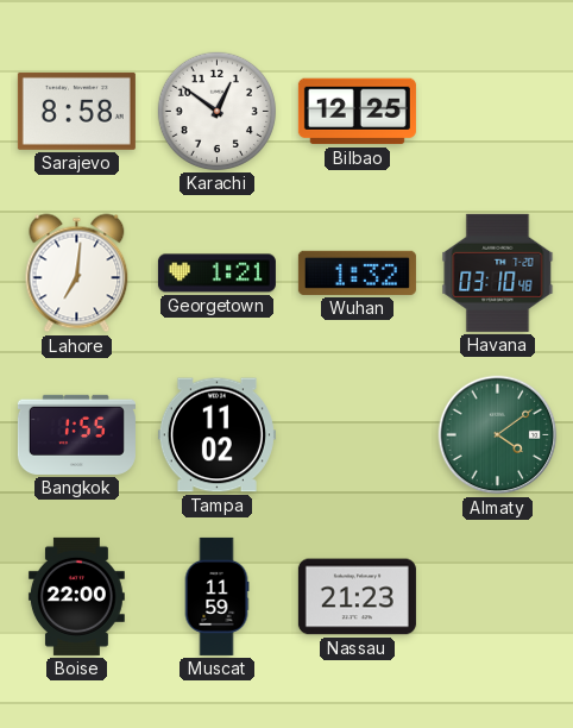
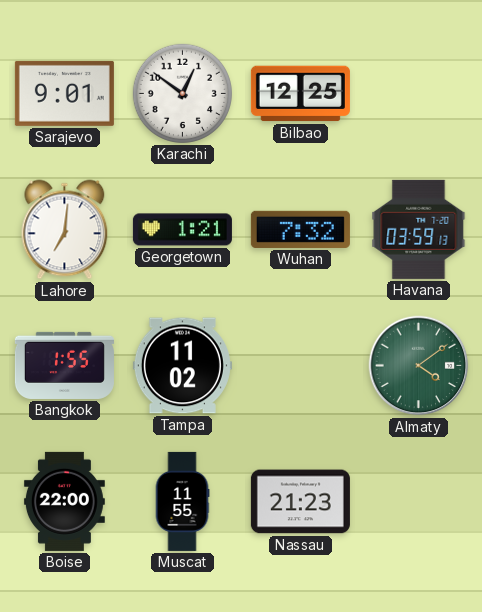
Sarajevo: 8:58 -> 9:01 (64, 93)
Wuhan: 1:32 -> 7:32 (300, 229)
Havana: 03:10 -> 03:59 (419, 229)
Muscat: 11:59 -> 11:55 (182, 501)
